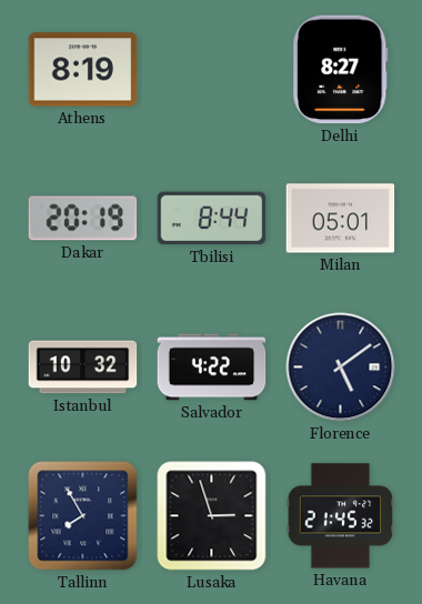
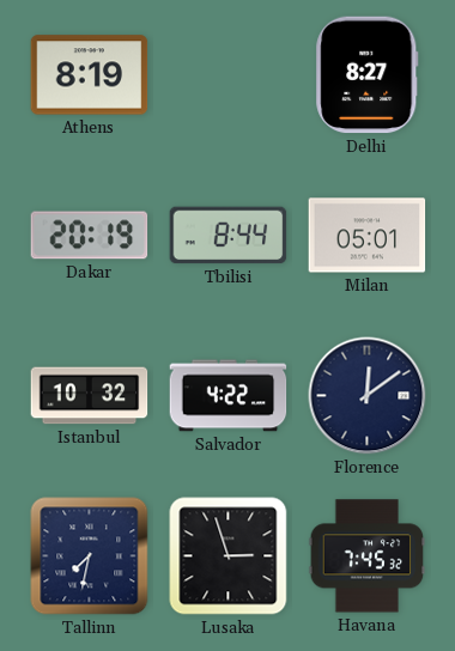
Florence: 5:09 -> 12:09 (368, 396)
Tallinn: 7:55 -> 7:32 (90, 556)
Havana: 21:45 -> 7:45 (368, 556)
